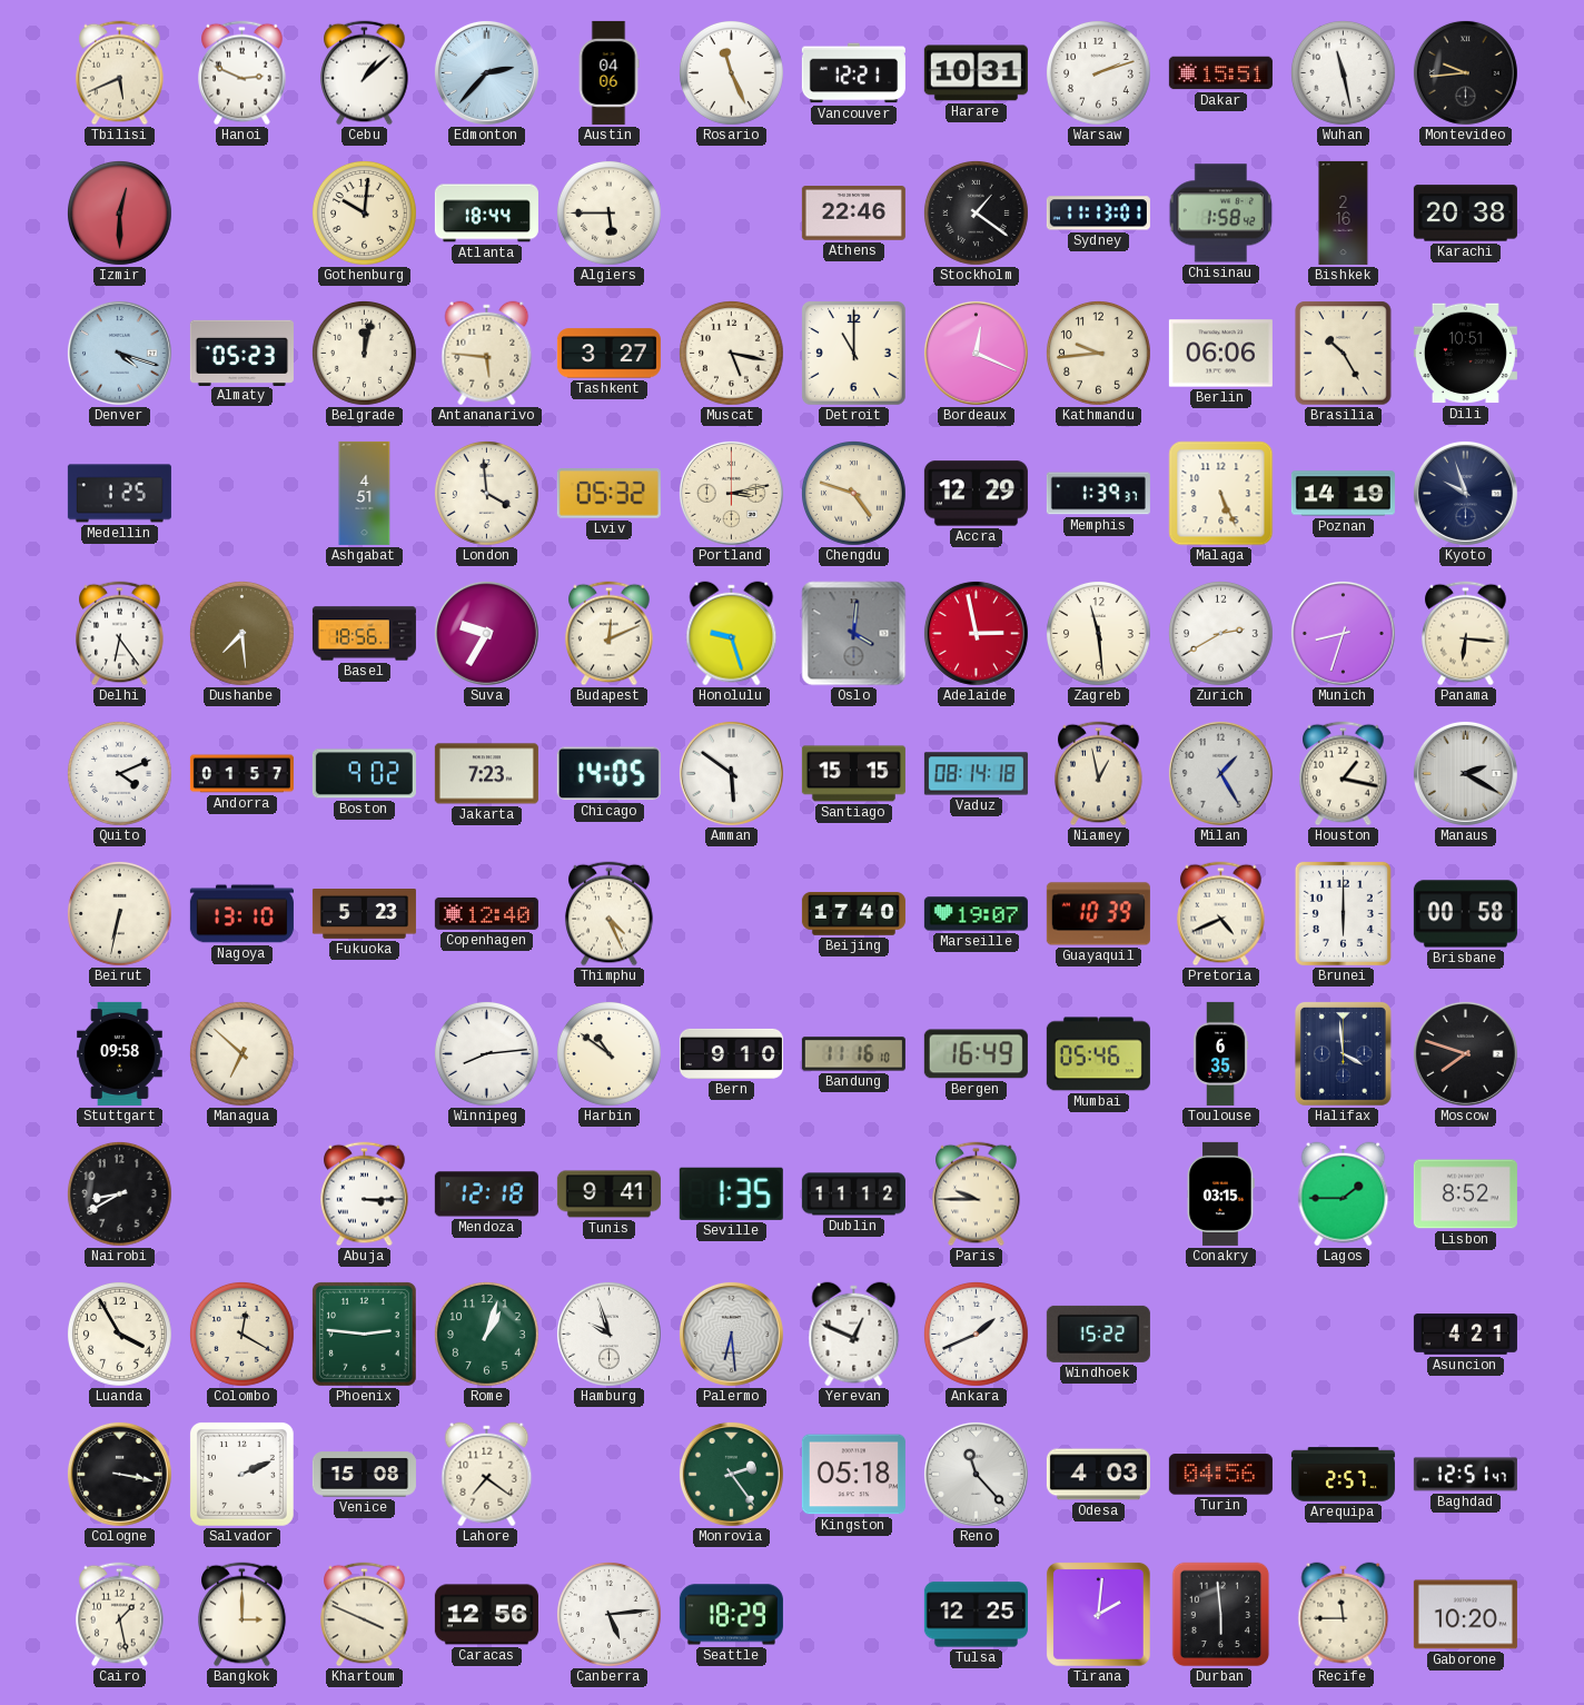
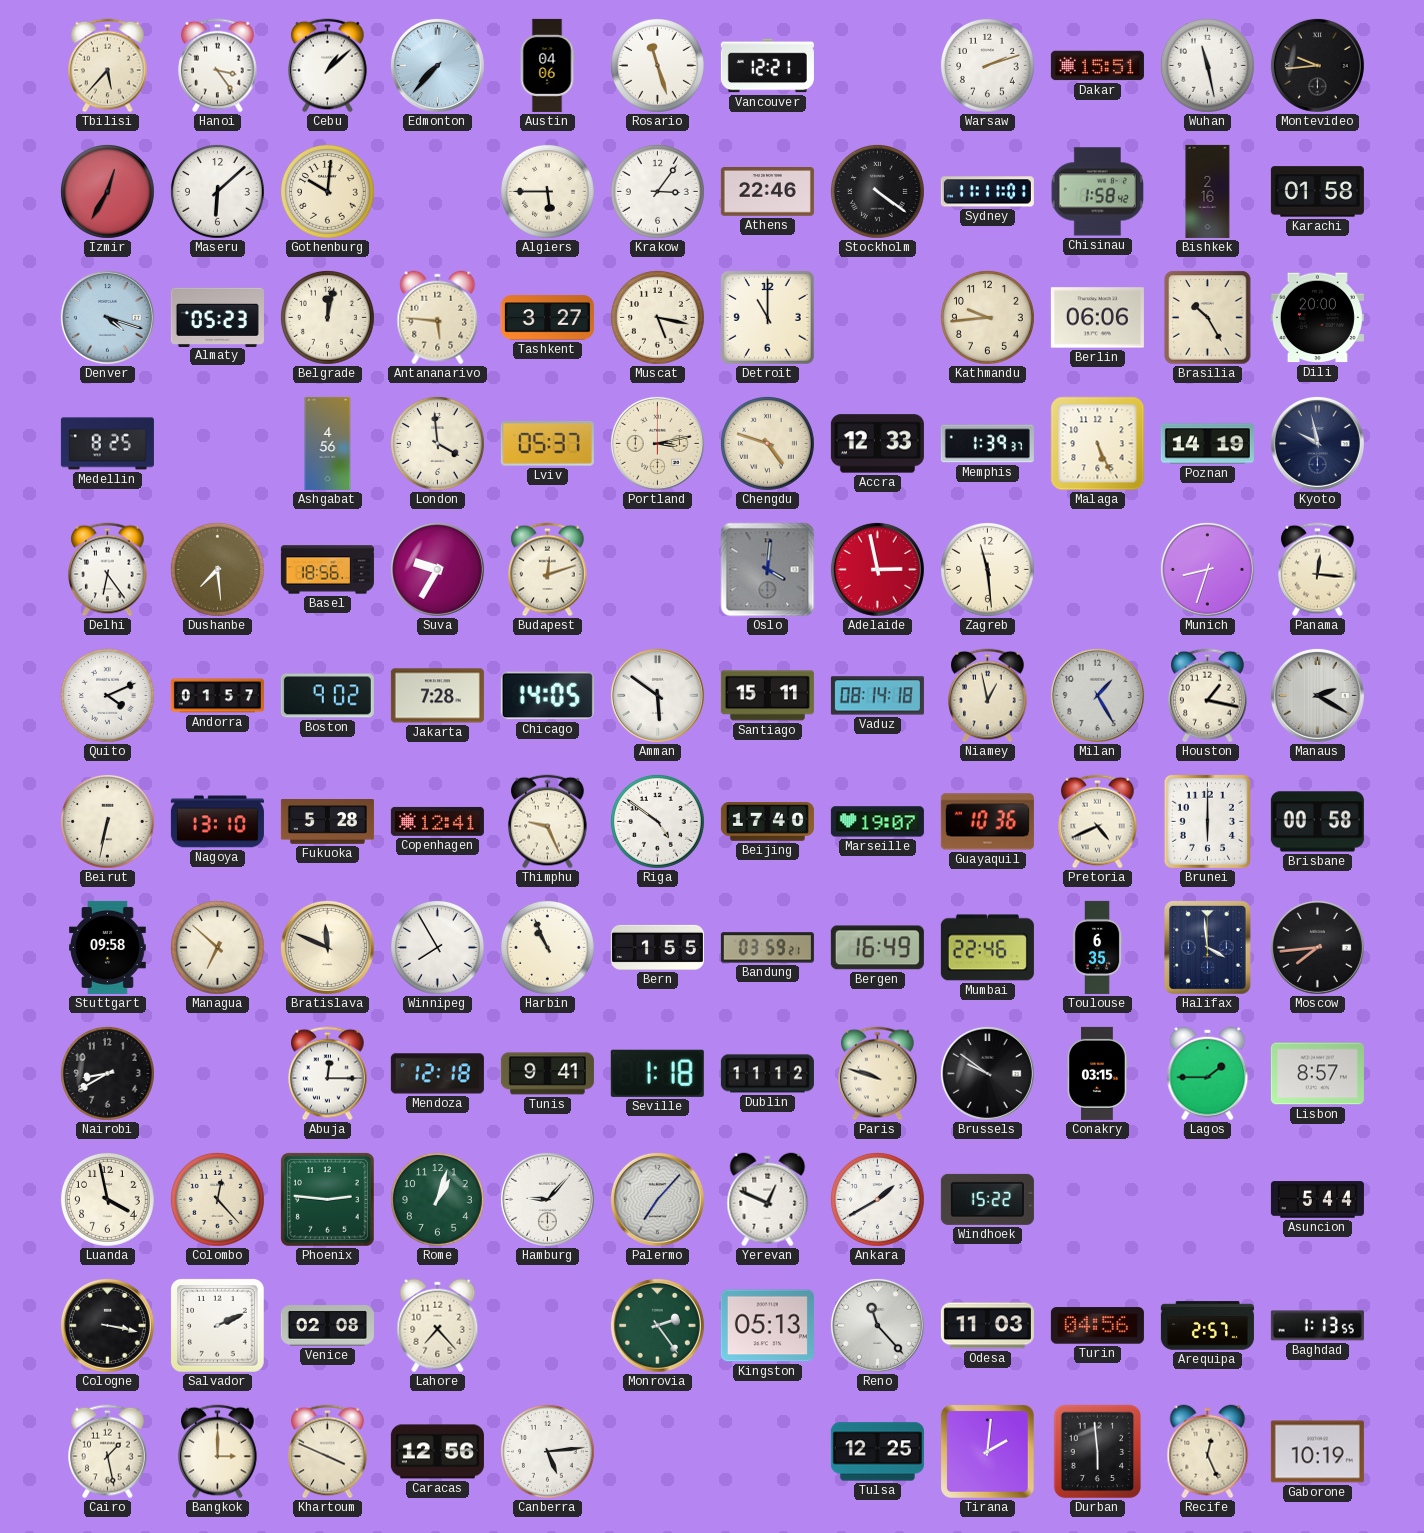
Tbilisi: 5:41 -> 5:37 (108, 66)
Hanoi: 2:49 -> 3:24 (218, 66)
Edmonton: 2:37 -> 7:37 (437, 65)
Rosario: 11:26 -> 11:27 (658, 66)
Harare: 10:31 -> none (976, 73)
Izmir: 12:30 -> 12:35 (108, 192)
Maseru: none -> 6:08 (218, 192)
Atlanta: 18:44 -> none (486, 214)
Krakow: none -> 3:06 (658, 192)
Stockholm: 1:21 -> 4:21 (878, 192)
Sydney: 11:13 -> 11:11 (987, 192)
Karachi: 20:38 -> 01:58 (1317, 192)
Bordeaux: 12:19 -> none (976, 353)
Dili: 10:51 -> 20:00 (1317, 318)
Medellin: 1:25 -> 8:25 (107, 444)
Ashgabat: 4:51 -> 4:56 (328, 443)
Lviv: 05:32 -> 05:37 (547, 444)
Accra: 12:29 -> 12:33 (877, 444)
Kyoto: 9:57 -> 9:58 (1317, 443)
Budapest: 12:11 -> 12:12 (548, 570)
Honolulu: 9:27 -> none (732, 634)
Zurich: 2:40 -> none (1221, 634)
Panama: 6:16 -> 12:16 (1318, 570)
Jakarta: 7:23 -> 7:28 (437, 696)
Santiago: 15:15 -> 15:11 (767, 696)
Fukuoka: 5:23 -> 5:28 (327, 822)
Copenhagen: 12:40 -> 12:41 (437, 821)
Thimphu: 4:26 -> 9:26 (548, 822)
Riga: none -> 4:51 (658, 822)
Guayaquil: 10:39 -> 10:36 (987, 822)
Bratislava: none -> 11:49 (327, 947)
Winnipeg: 8:14 -> 7:55 (438, 948)
Harbin: 10:51 -> 10:56 (548, 948)
Bern: 9:10 -> 1:55 (657, 947)
Bandung: 11:16 -> 03:59 (767, 948)
Mumbai: 05:46 -> 22:46 (987, 948)
Moscow: 7:48 -> 7:44 (1317, 947)
Abuja: 3:15 -> 12:15 (328, 1074)
Seville: 1:35 -> 1:18 (657, 1073)
Paris: 9:45 -> 9:48 (878, 1074)
Brussels: none -> 9:51 (987, 1073)
Lisbon: 8:52 -> 8:57 (1317, 1074)
Luanda: 3:55 -> 3:58 (108, 1200)
Colombo: 12:20 -> 12:23 (218, 1200)
Hamburg: 9:57 -> 9:07 (547, 1199)
Palermo: 6:29 -> 7:07 (657, 1199)
Ankara: 1:41 -> 1:40 (878, 1200)
Asuncion: 4:21 -> 5:44 (1317, 1200)
Venice: 15:08 -> 02:08 (327, 1326)
Lahore: 7:21 -> 7:23 (438, 1326)
Kingston: 05:18 -> 05:13 (767, 1326)
Odesa: 4:03 -> 11:03 (987, 1326)
Baghdad: 12:51 -> 1:13 (1317, 1326)
Seattle: 18:29 -> none (731, 1615)
Recife: 11:45 -> 12:26 (1208, 1452)
Gaborone: 10:20 -> 10:19 (1317, 1452)
